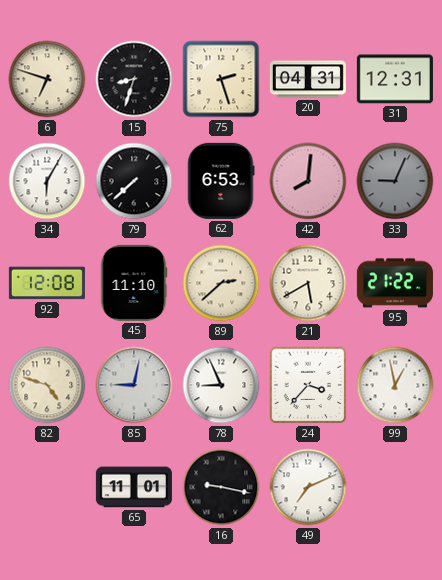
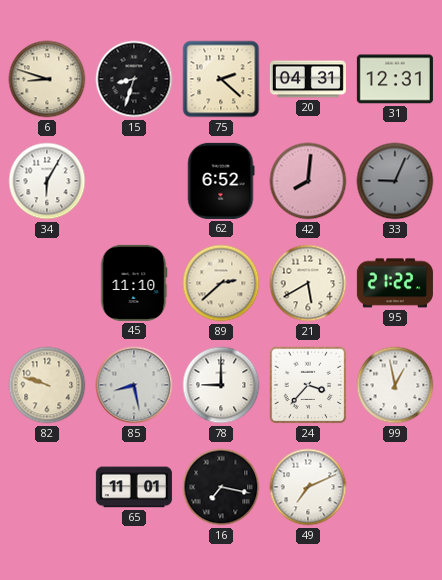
6: 6:48 -> 8:48 (47, 79)
75: 2:27 -> 2:22 (221, 79)
79: 7:38 -> none (134, 181)
62: 6:53 -> 6:52 (221, 181)
92: 12:08 -> none (47, 283)
82: 4:48 -> 9:48 (47, 385)
85: 9:02 -> 8:28 (134, 385)
78: 8:56 -> 9:00 (221, 385)
16: 9:17 -> 7:17 (221, 487)
